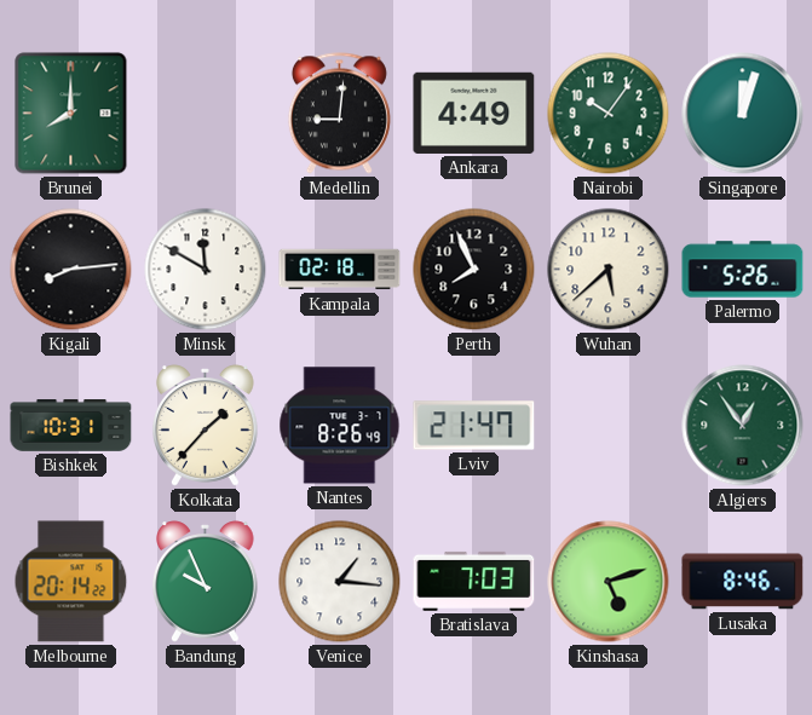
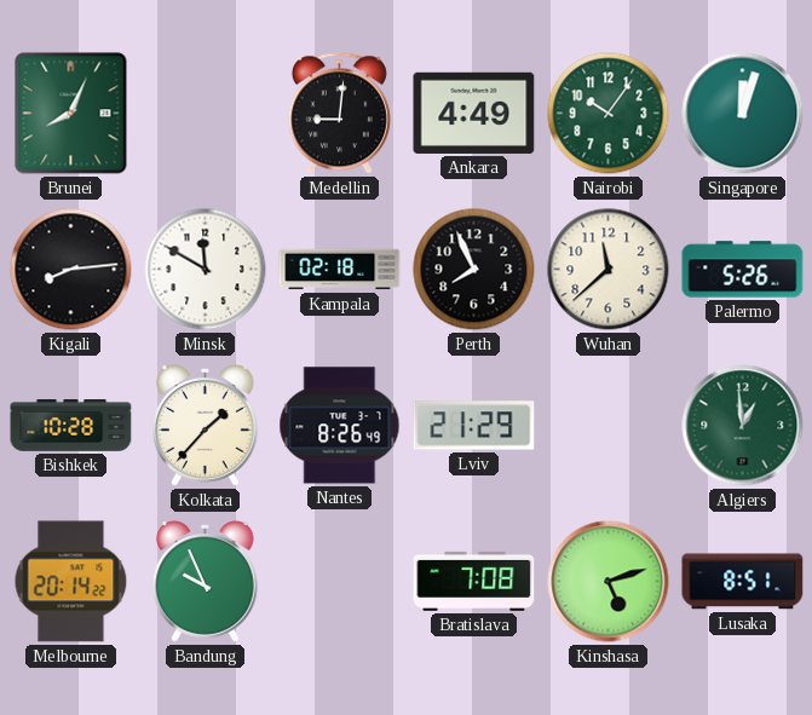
Brunei: 8:00 -> 8:04 (71, 114)
Wuhan: 5:38 -> 11:38 (609, 270)
Bishkek: 10:31 -> 10:28 (71, 426)
Lviv: 21:47 -> 21:29 (474, 426)
Algiers: 12:54 -> 12:59 (743, 426)
Venice: 1:16 -> none (340, 582)
Bratislava: 7:03 -> 7:08 (474, 581)
Lusaka: 8:46 -> 8:51 (743, 582)
